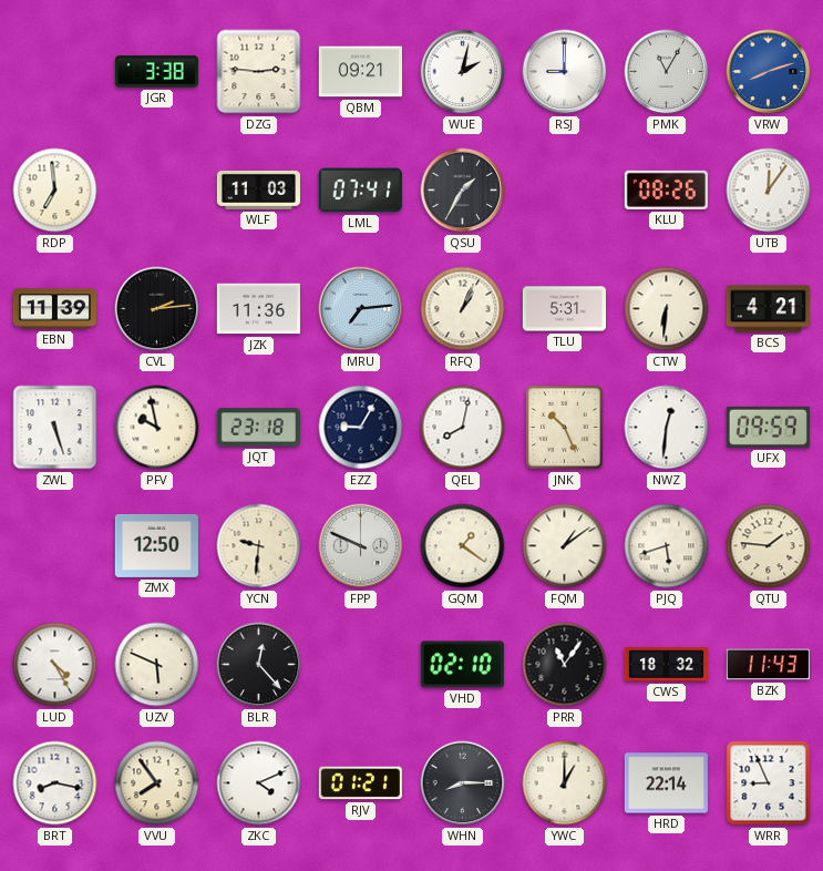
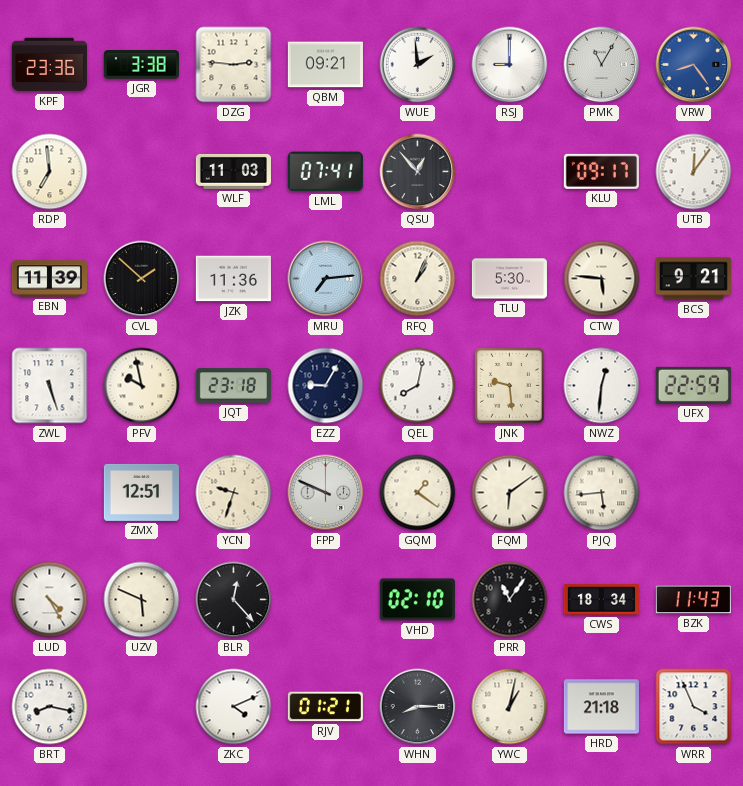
KPF: none -> 23:36 (49, 65)
WUE: 2:02 -> 1:59 (418, 65)
VRW: 8:12 -> 8:24 (694, 65)
QSU: 1:35 -> 12:53 (418, 172)
KLU: 08:26 -> 09:17 (601, 171)
CVL: 2:14 -> 1:52 (142, 279)
TLU: 5:31 -> 5:30 (509, 279)
CTW: 6:31 -> 5:46 (602, 279)
BCS: 4:21 -> 9:21 (693, 279)
JNK: 10:26 -> 9:29 (509, 385)
UFX: 09:59 -> 22:59 (693, 385)
ZMX: 12:50 -> 12:51 (141, 492)
YCN: 9:31 -> 9:33 (234, 493)
FQM: 1:09 -> 6:09 (510, 493)
PJQ: 5:42 -> 5:44 (602, 493)
QTU: 1:46 -> none (769, 546)
CWS: 18:32 -> 18:34 (601, 600)
VVU: 7:54 -> none (157, 783)
YWC: 1:00 -> 1:02 (510, 707)
HRD: 22:14 -> 21:18 (601, 707)
WRR: 8:56 -> 3:56 (694, 707)
